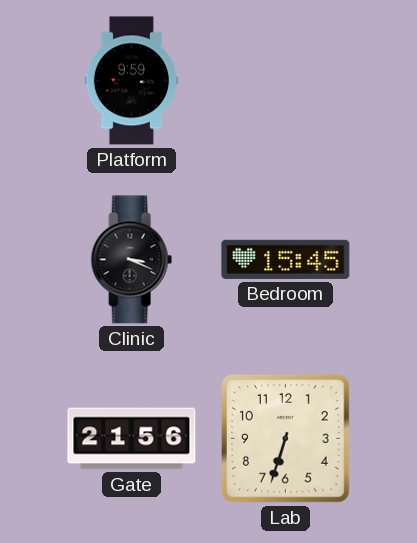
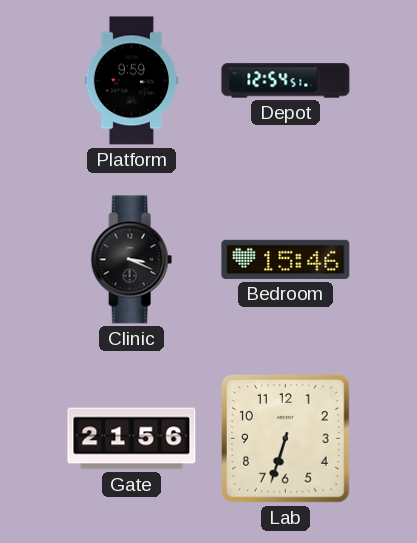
Depot: none -> 12:54 (286, 81)
Bedroom: 15:45 -> 15:46 (286, 259)
